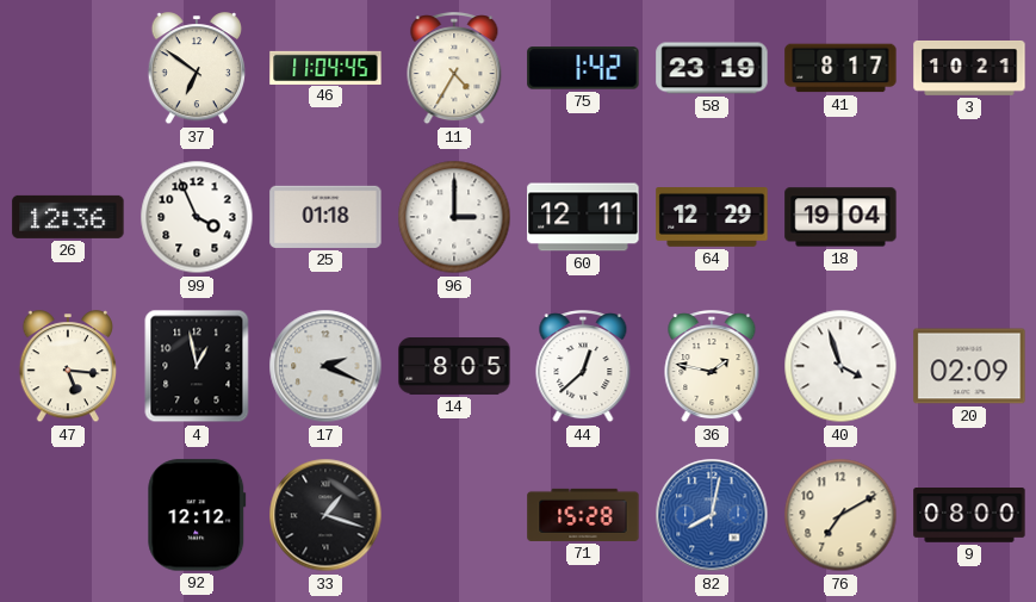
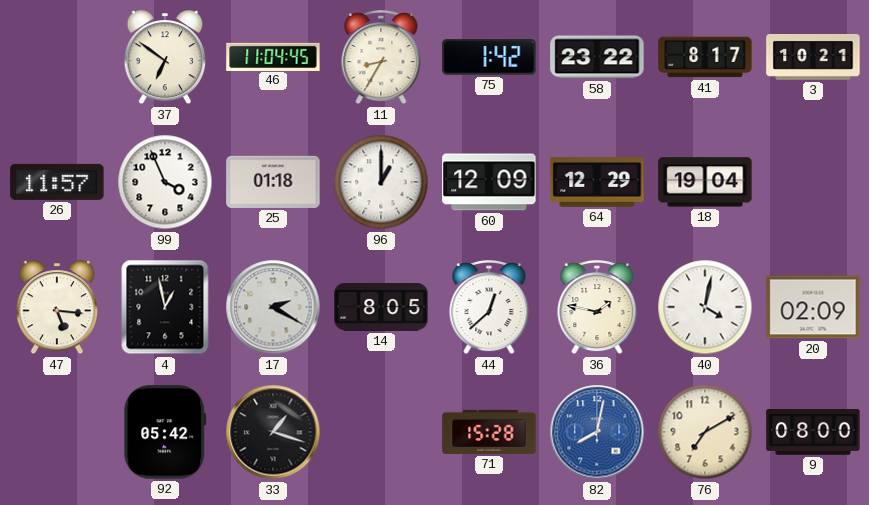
11: 4:35 -> 8:35 (381, 58)
58: 23:19 -> 23:22 (597, 57)
26: 12:36 -> 11:57 (57, 182)
96: 3:00 -> 1:00 (381, 182)
60: 12:11 -> 12:09 (489, 182)
17: 2:19 -> 2:20 (273, 307)
40: 3:57 -> 4:02 (705, 307)
92: 12:12 -> 05:42 (165, 432)
